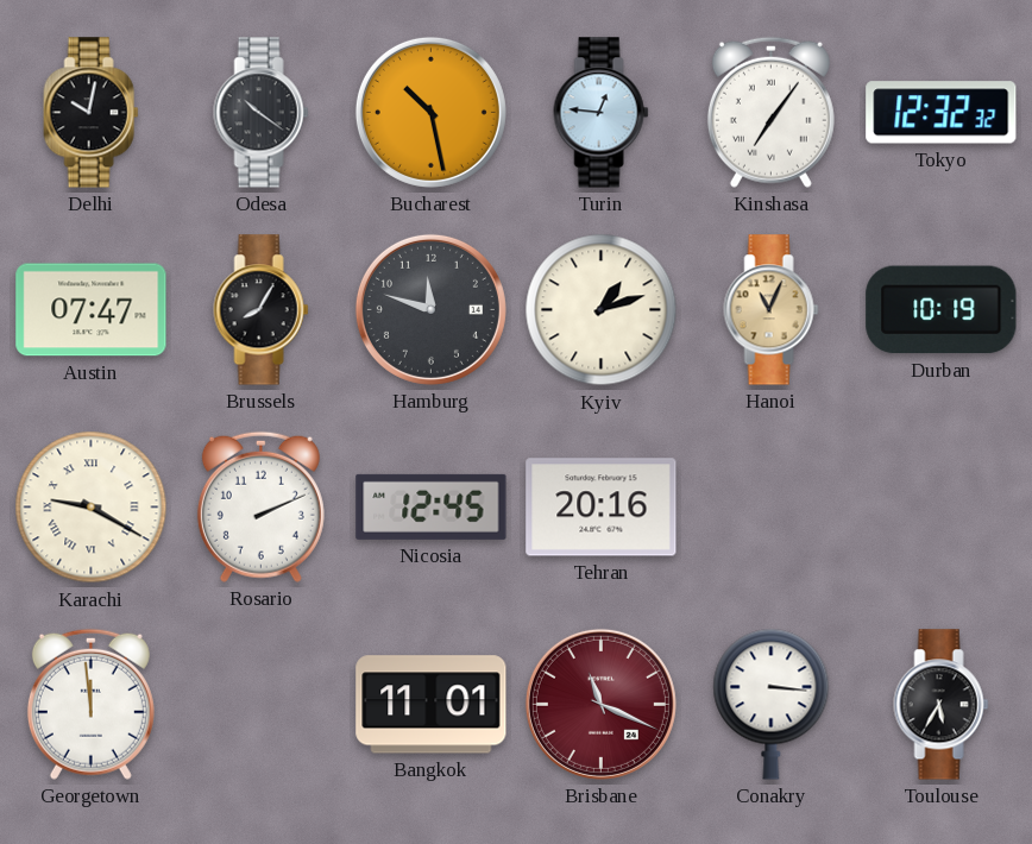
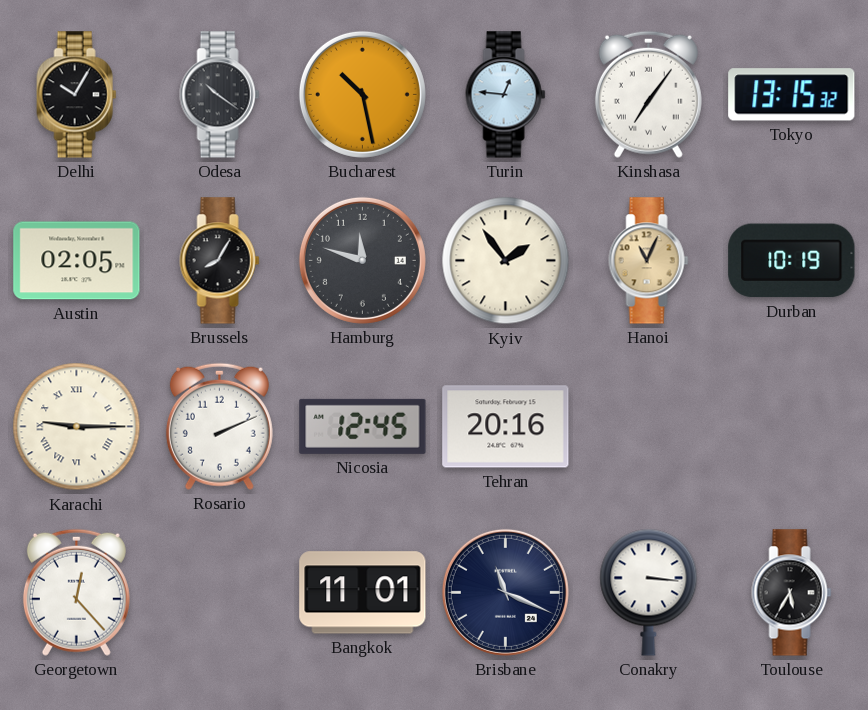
Delhi: 10:02 -> 10:05 (77, 95)
Tokyo: 12:32 -> 13:15 (792, 95)
Austin: 07:47 -> 02:05 (77, 261)
Kyiv: 1:12 -> 1:54 (506, 261)
Karachi: 9:20 -> 9:15 (77, 427)
Georgetown: 11:59 -> 12:23 (76, 592)
Brisbane dial: burgundy -> navy (505, 592)
